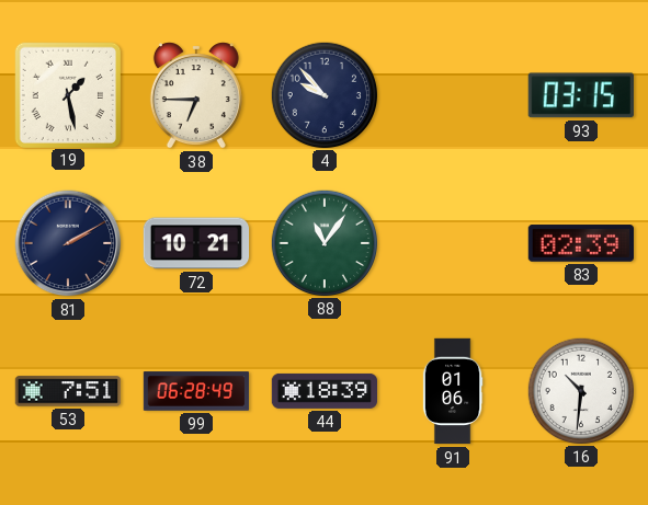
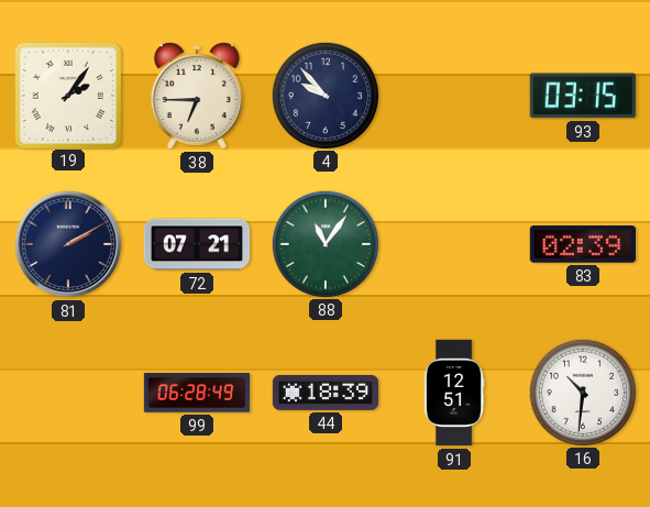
19: 1:28 -> 2:06 (67, 95)
72: 10:21 -> 07:21 (197, 244)
53: 7:51 -> none (68, 391)
91: 01:06 -> 12:51 (454, 393)
